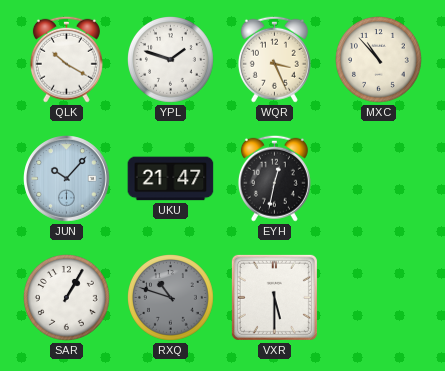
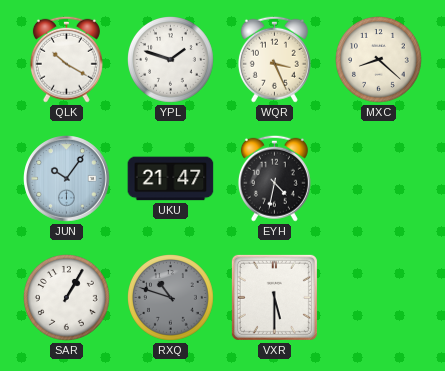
MXC: 10:53 -> 8:22 (379, 60)
JUN: 10:07 -> 10:06 (67, 179)
EYH: 12:32 -> 4:32 (274, 178)
